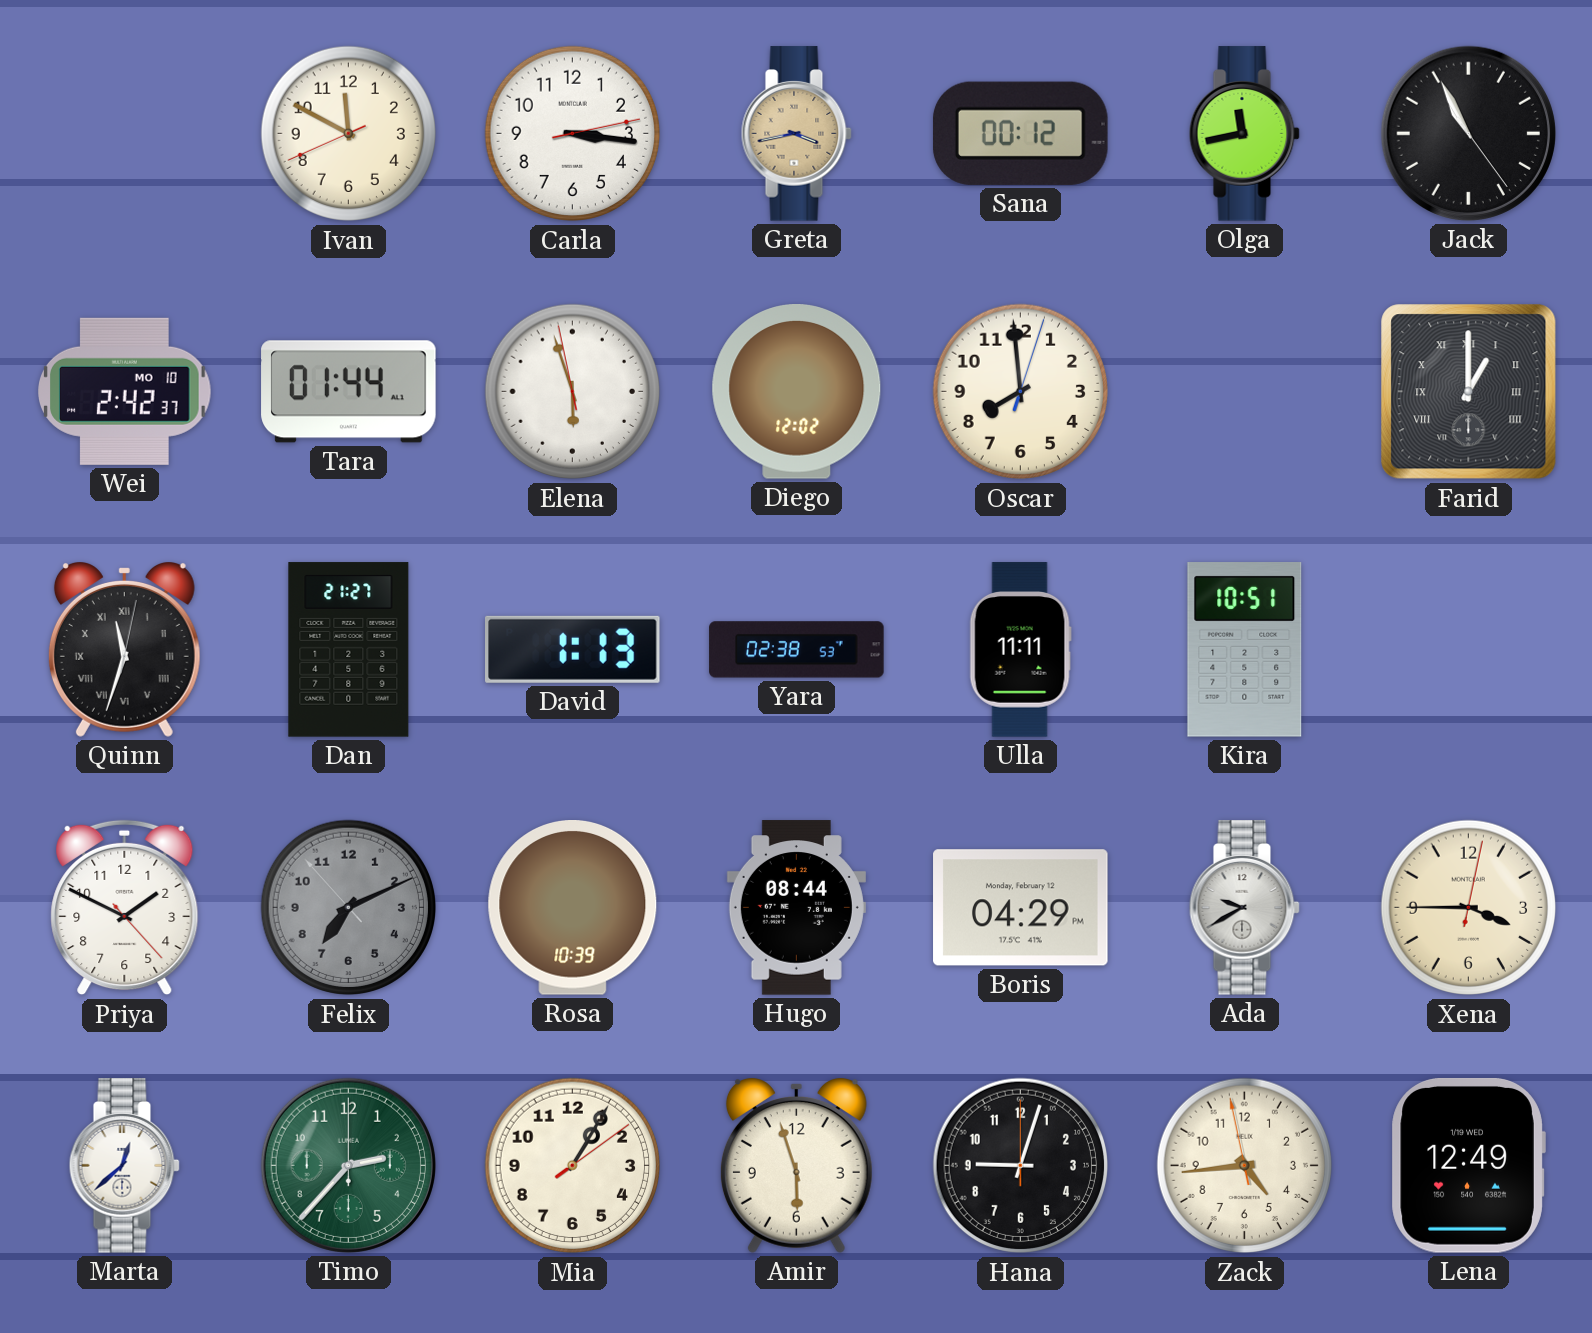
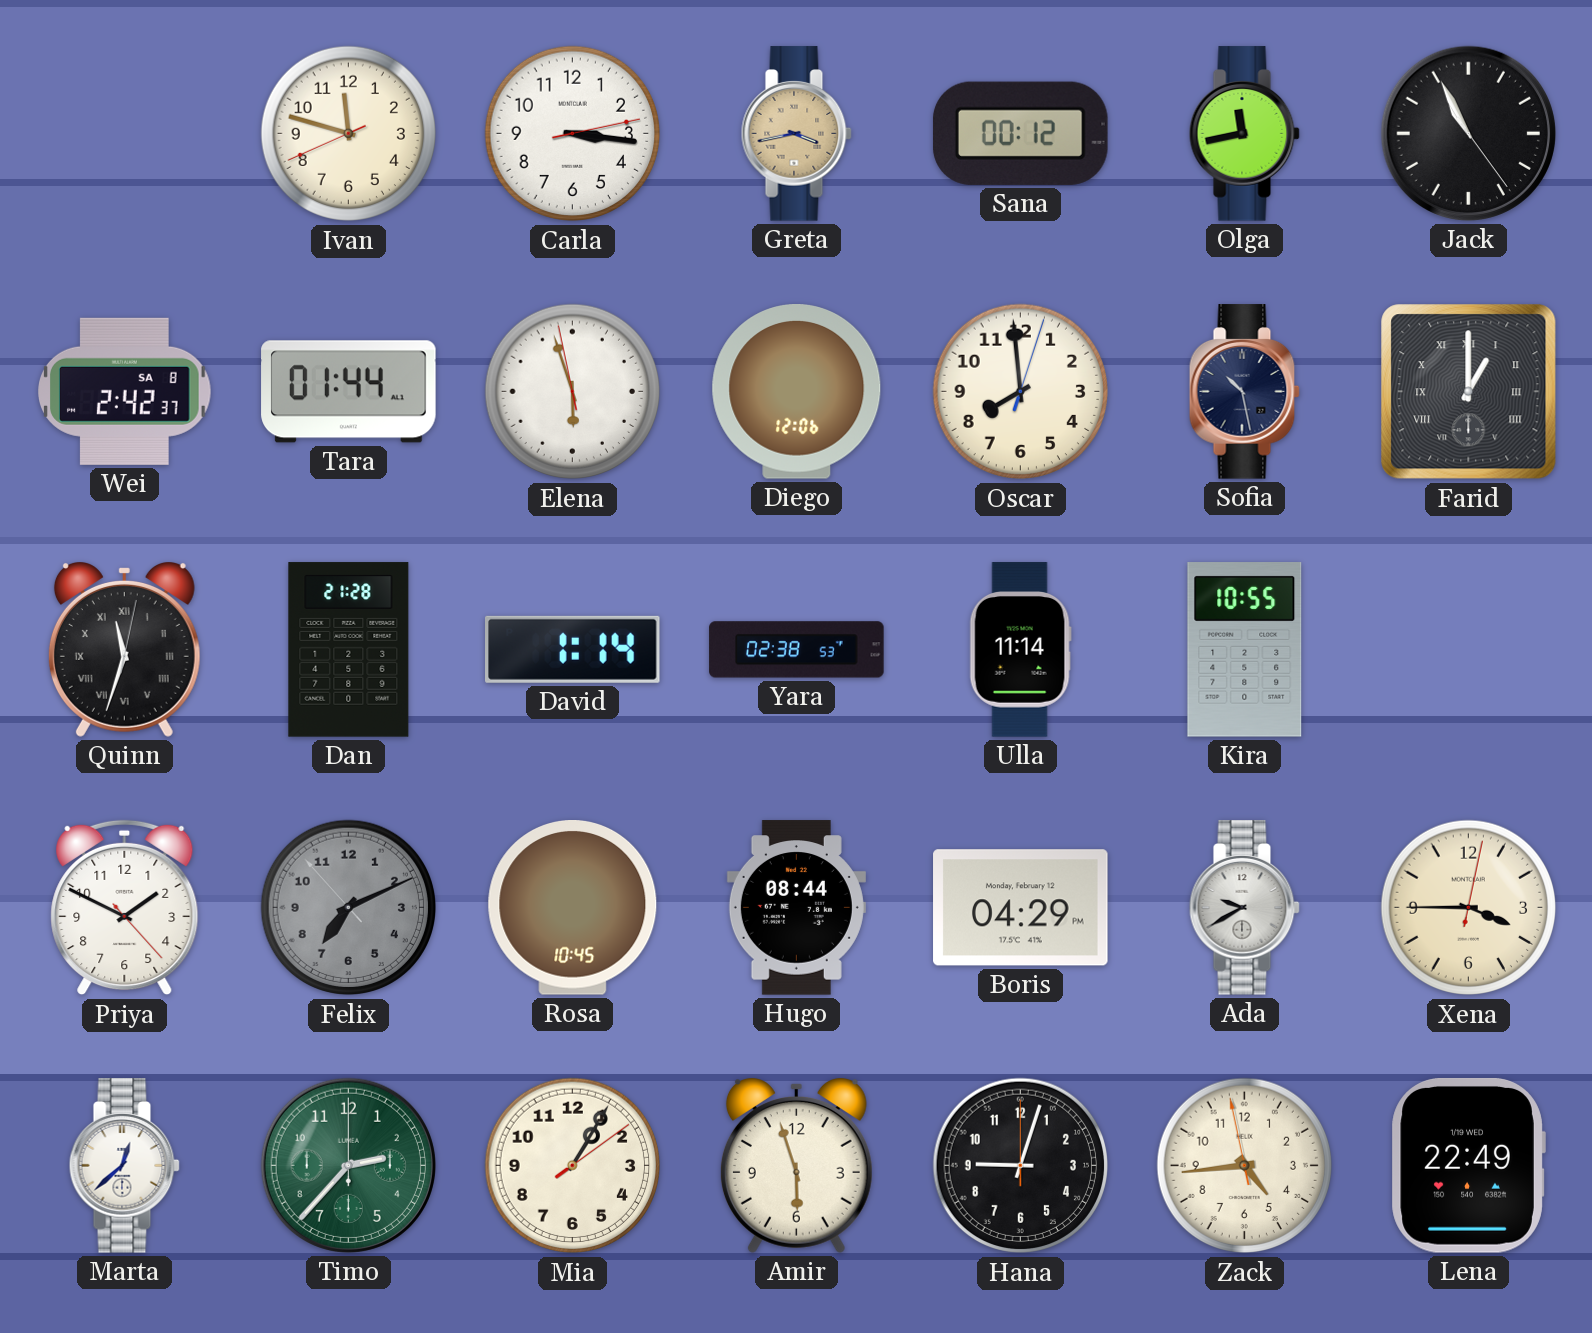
Ivan: 11:49 -> 11:47 (349, 134)
Wei date: MO 10 -> SA 8 (125, 391)
Diego: 12:02 -> 12:06 (797, 392)
Sofia: none -> 10:28 (1244, 392)
Dan: 21:27 -> 21:28 (349, 650)
David: 1:13 -> 1:14 (573, 649)
Ulla: 11:11 -> 11:14 (1020, 650)
Kira: 10:51 -> 10:55 (1245, 650)
Rosa: 10:39 -> 10:45 (573, 908)
Lena: 12:49 -> 22:49 (1468, 1165)
